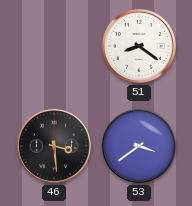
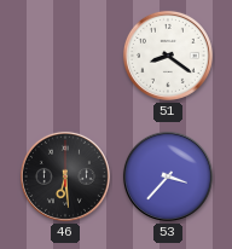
46: 3:29 -> 6:29 (65, 176)
53: 3:39 -> 3:37 (168, 176)
